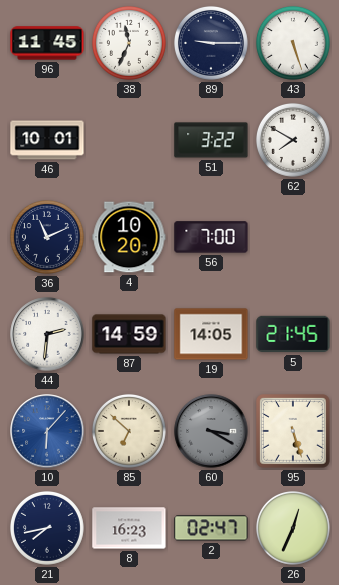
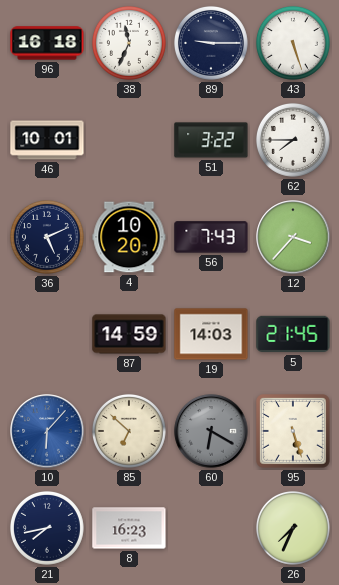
96: 11:45 -> 16:18 (47, 43)
62: 7:50 -> 7:45 (293, 140)
36: 11:11 -> 5:11 (47, 237)
56: 7:00 -> 7:43 (211, 237)
12: none -> 3:37 (293, 237)
44: 2:31 -> none (47, 334)
19: 14:05 -> 14:03 (211, 334)
60: 3:20 -> 6:20 (211, 431)
2: 02:47 -> none (211, 528)
26: 12:34 -> 7:34 (293, 528)
